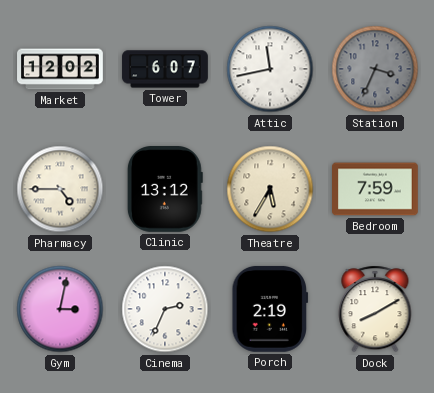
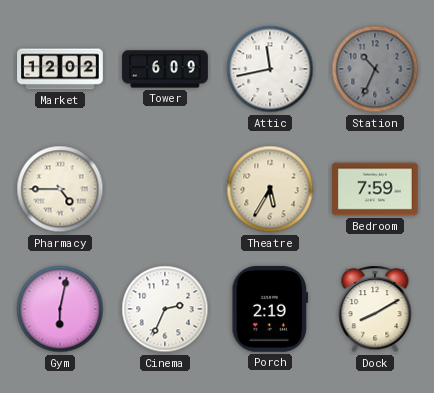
Tower: 6:07 -> 6:09 (165, 69)
Station: 3:34 -> 10:34 (375, 69)
Clinic: 13:12 -> none (165, 190)
Gym: 3:02 -> 6:02 (60, 309)
